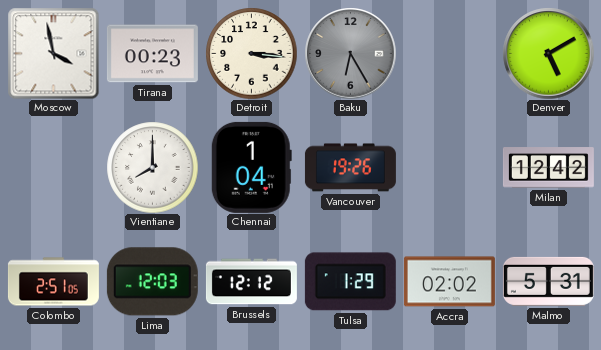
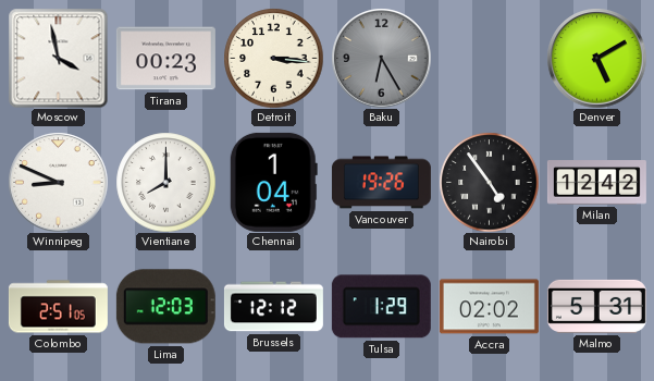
Winnipeg: none -> 8:49 (58, 182)
Nairobi: none -> 4:54 (489, 182)
